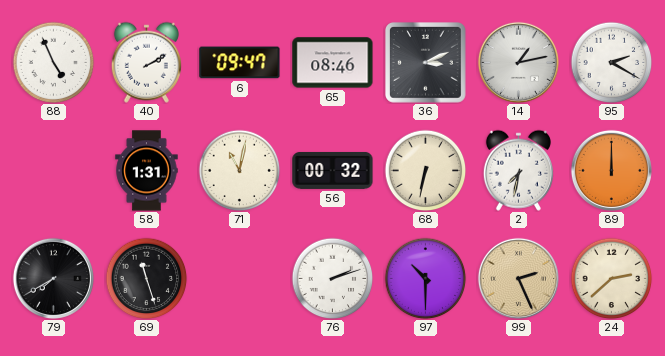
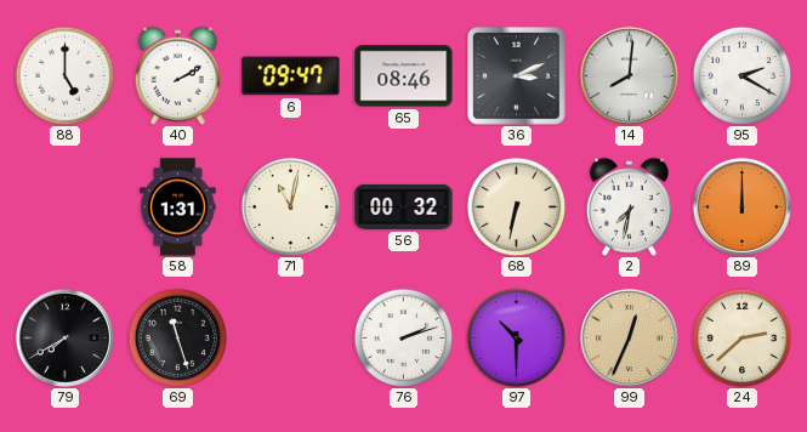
88: 4:56 -> 5:00 (64, 75)
14: 1:13 -> 8:01 (629, 75)
99: 2:26 -> 12:34 (629, 337)
